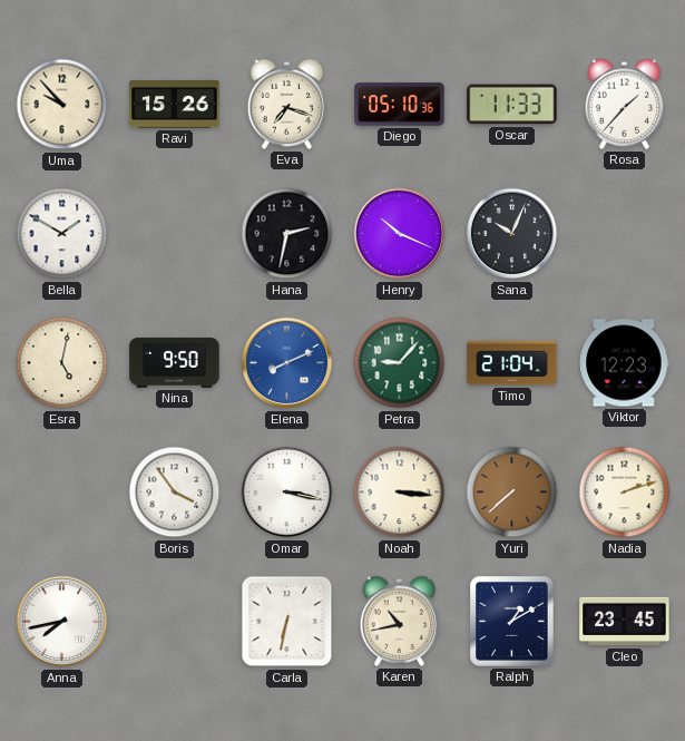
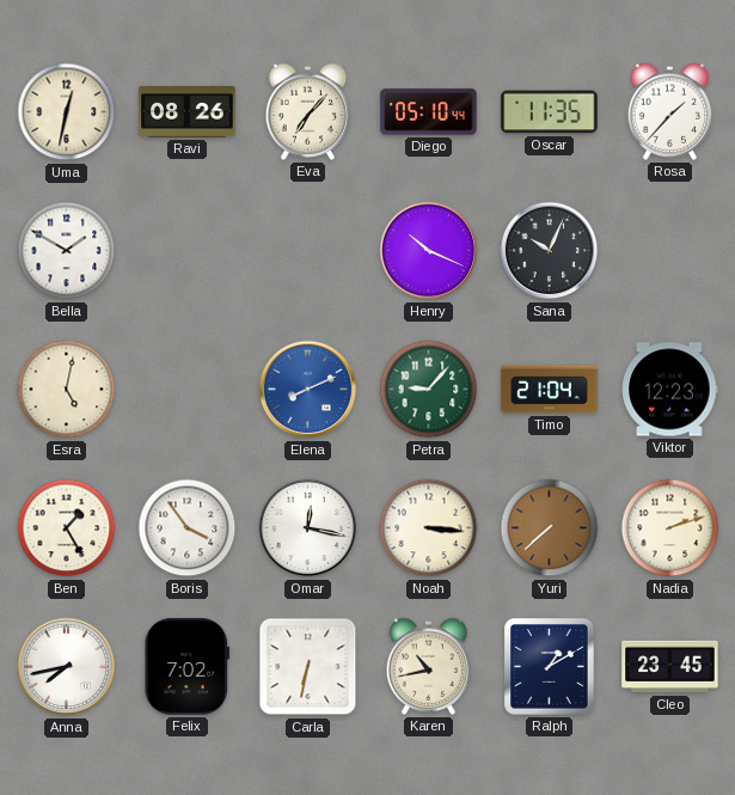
Uma: 9:53 -> 12:32 (67, 112)
Ravi: 15:26 -> 08:26 (188, 112)
Eva: 7:18 -> 7:07 (308, 111)
Diego: 05:10:36 -> 05:10:44 (429, 112)
Oscar: 11:33 -> 11:35 (550, 112)
Hana: 2:32 -> none (287, 234)
Nina: 9:50 -> none (175, 362)
Ben: none -> 1:25 (67, 528)
Omar: 3:17 -> 12:17 (308, 528)
Felix: none -> 7:02 (186, 667)
